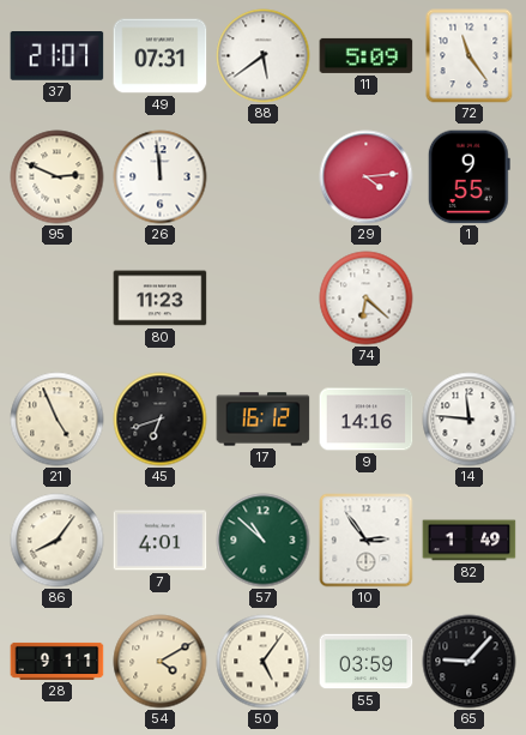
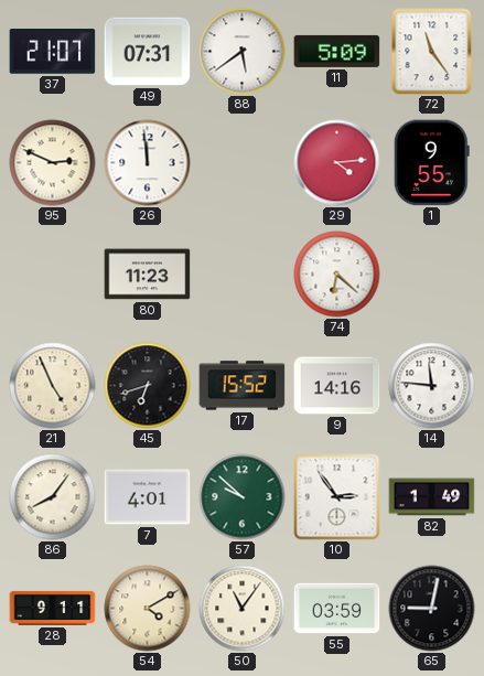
17: 16:12 -> 15:52 (243, 386)
57: 10:52 -> 9:52 (243, 497)
50: 5:06 -> 11:06 (243, 609)
65: 9:07 -> 9:02 (432, 609)
